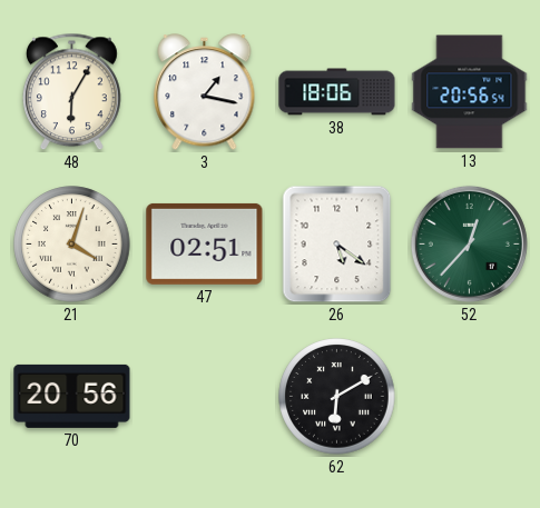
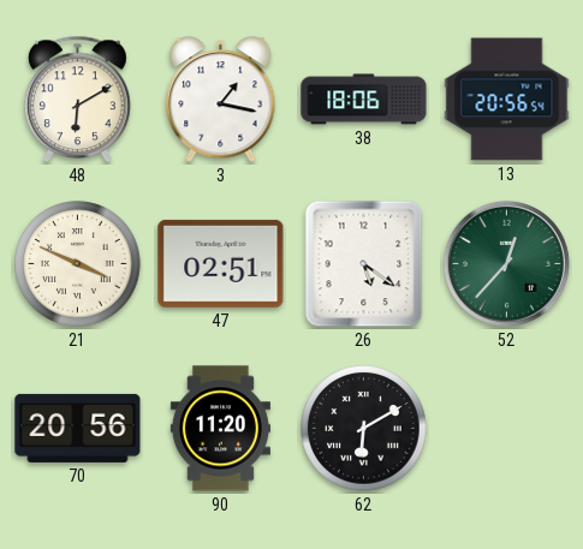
48: 6:05 -> 6:10 (77, 100)
21: 4:03 -> 3:49 (78, 264)
90: none -> 11:20 (220, 429)
